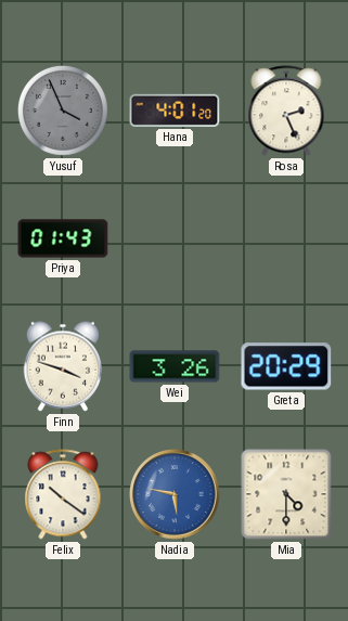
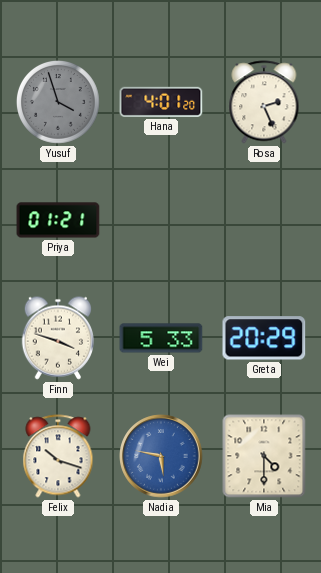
Yusuf: 3:56 -> 3:57 (58, 102)
Priya: 01:43 -> 01:21 (58, 220)
Wei: 3:26 -> 5:33 (161, 338)
Felix: 10:21 -> 10:18 (58, 456)
